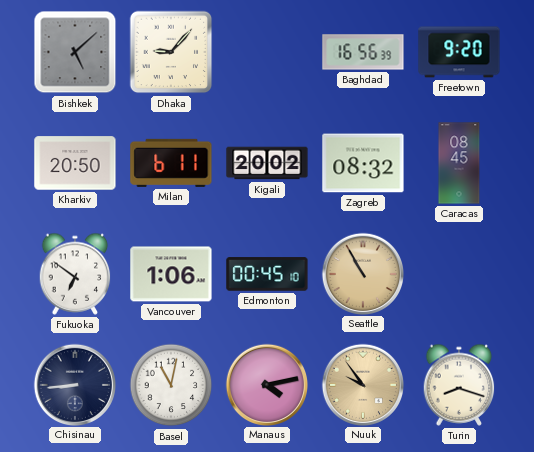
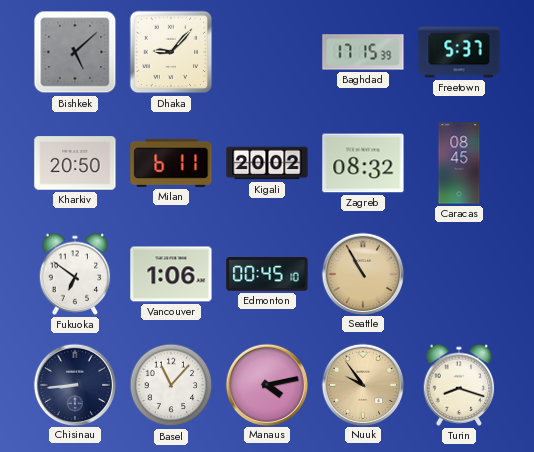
Baghdad: 16:56 -> 17:15 (363, 52)
Freetown: 9:20 -> 5:37 (459, 52)
Basel: 11:02 -> 11:07 (171, 385)
